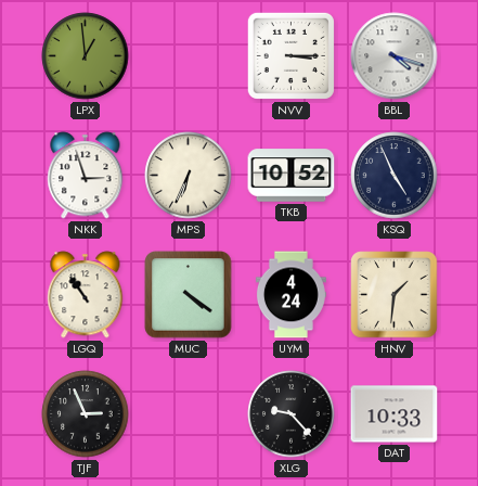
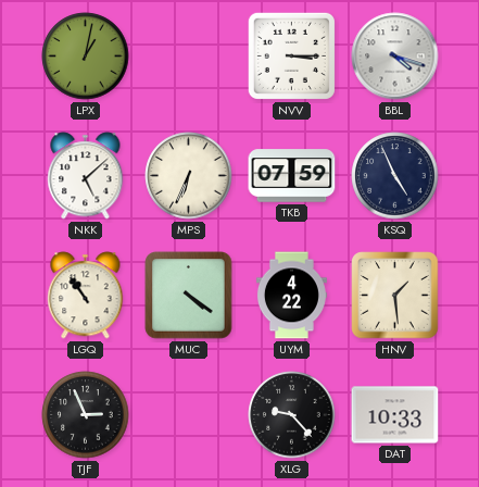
LPX: 12:59 -> 1:02 (86, 57)
NKK: 2:57 -> 5:08 (86, 176)
TKB: 10:52 -> 07:59 (292, 176)
UYM: 4:24 -> 4:22 (291, 296)
HNV: 1:31 -> 1:29 (395, 296)
